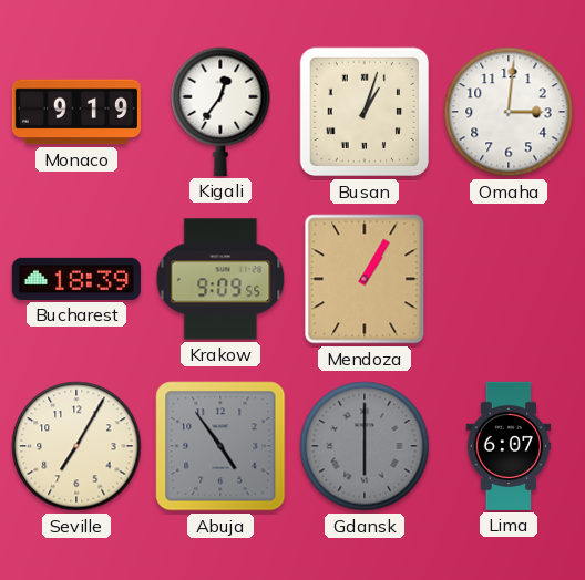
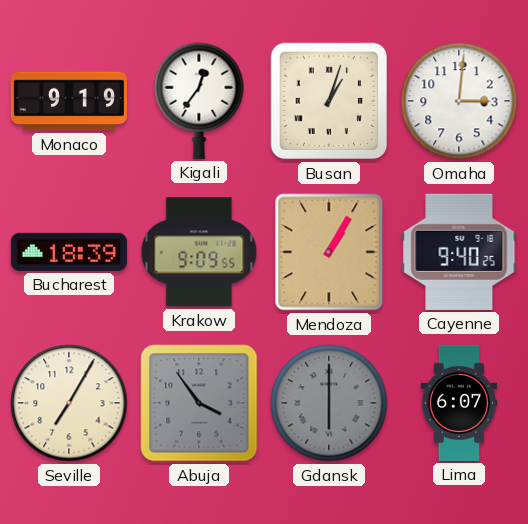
Cayenne: none -> 9:40 (459, 252)
Abuja: 4:54 -> 3:54 (199, 403)
